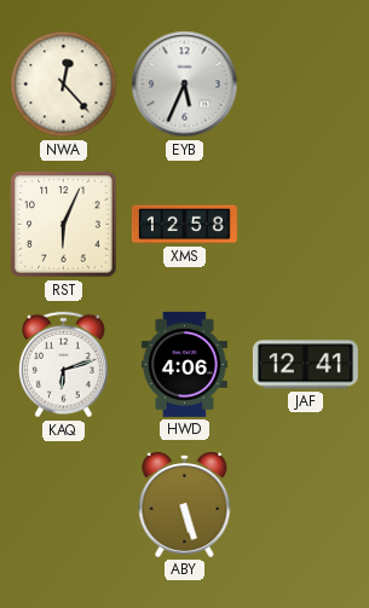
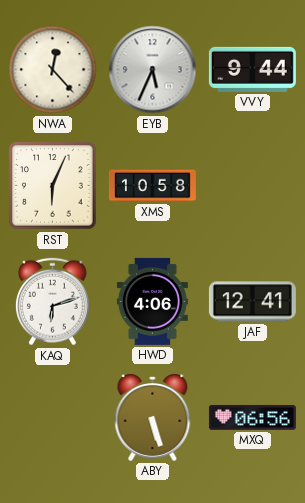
VVY: none -> 9:44 (252, 69)
XMS: 12:58 -> 10:58 (152, 186)
MXQ: none -> 06:56 (252, 417)
